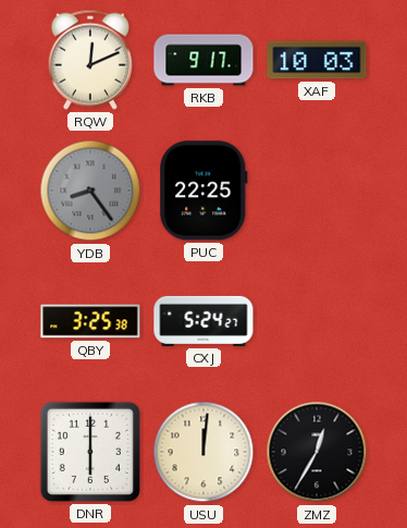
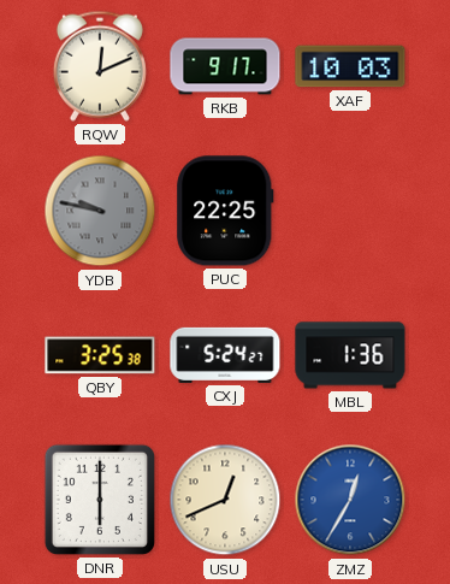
YDB: 8:24 -> 9:47 (100, 211)
MBL: none -> 1:36 (350, 355)
USU: 12:01 -> 12:41 (225, 500)
ZMZ dial: black -> blue (350, 500)
